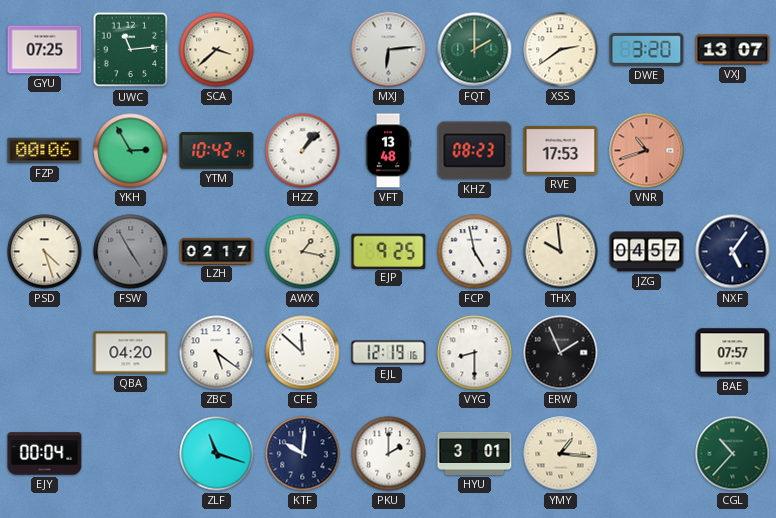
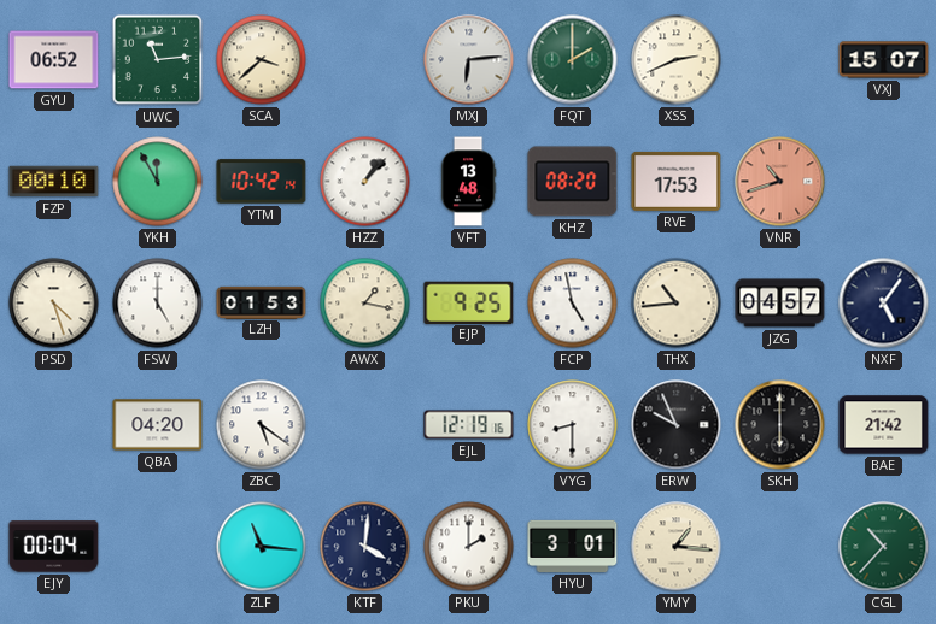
GYU: 07:25 -> 06:52 (54, 60)
XSS: 2:39 -> 2:41 (677, 60)
DWE: 3:20 -> none (647, 49)
VXJ: 13:07 -> 15:07 (884, 60)
FZP: 00:06 -> 00:10 (54, 182)
YKH: 2:55 -> 11:55 (158, 182)
KHZ: 08:23 -> 08:20 (573, 182)
FSW: 4:55 -> 5:00 (158, 304)
FSW dial: grey -> white (158, 304)
LZH: 02:17 -> 01:53 (262, 302)
THX: 9:59 -> 10:44 (677, 304)
CFE: 11:52 -> none (303, 353)
ERW: 1:56 -> 9:56 (677, 425)
SKH: none -> 6:00 (780, 425)
BAE: 07:57 -> 21:42 (884, 425)
ZLF: 11:18 -> 11:16 (262, 547)
KTF: 10:01 -> 4:01 (365, 547)
